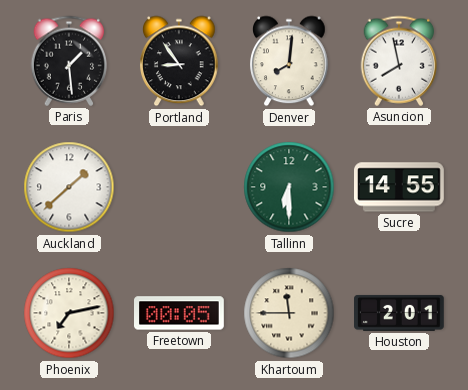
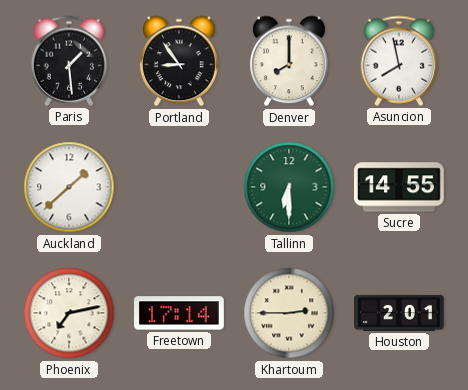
Denver: 8:01 -> 8:00 (289, 61)
Freetown: 00:05 -> 17:14 (180, 313)
Khartoum: 11:45 -> 2:45 (289, 313)
